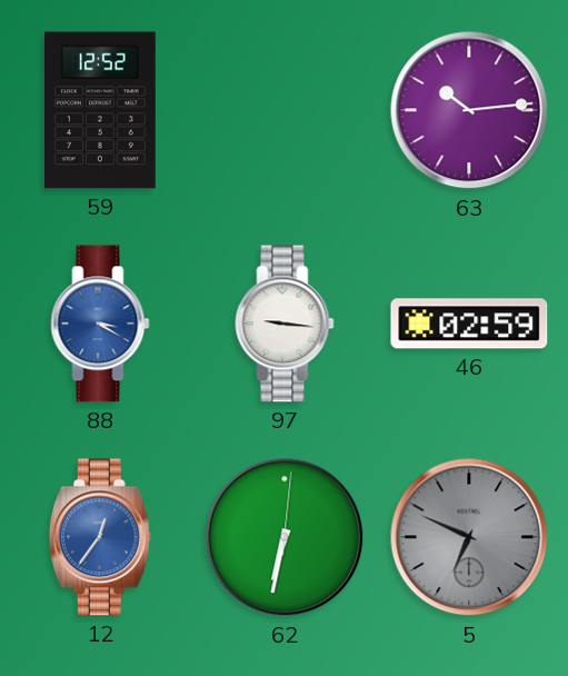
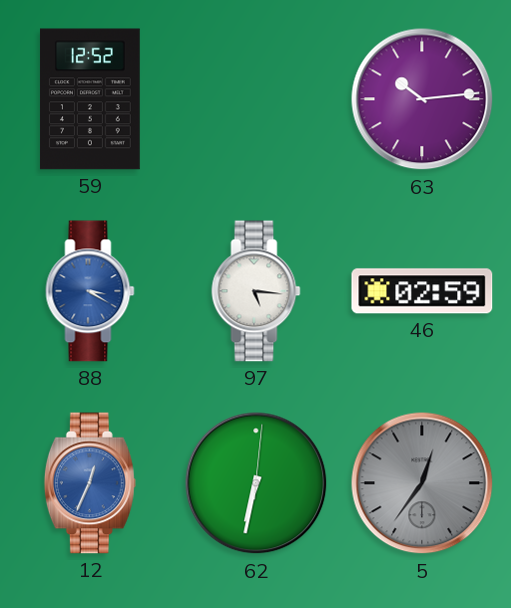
97: 9:16 -> 5:16 (256, 291)
12: 12:36 -> 12:34 (90, 483)
5: 6:49 -> 12:36 (422, 483)
